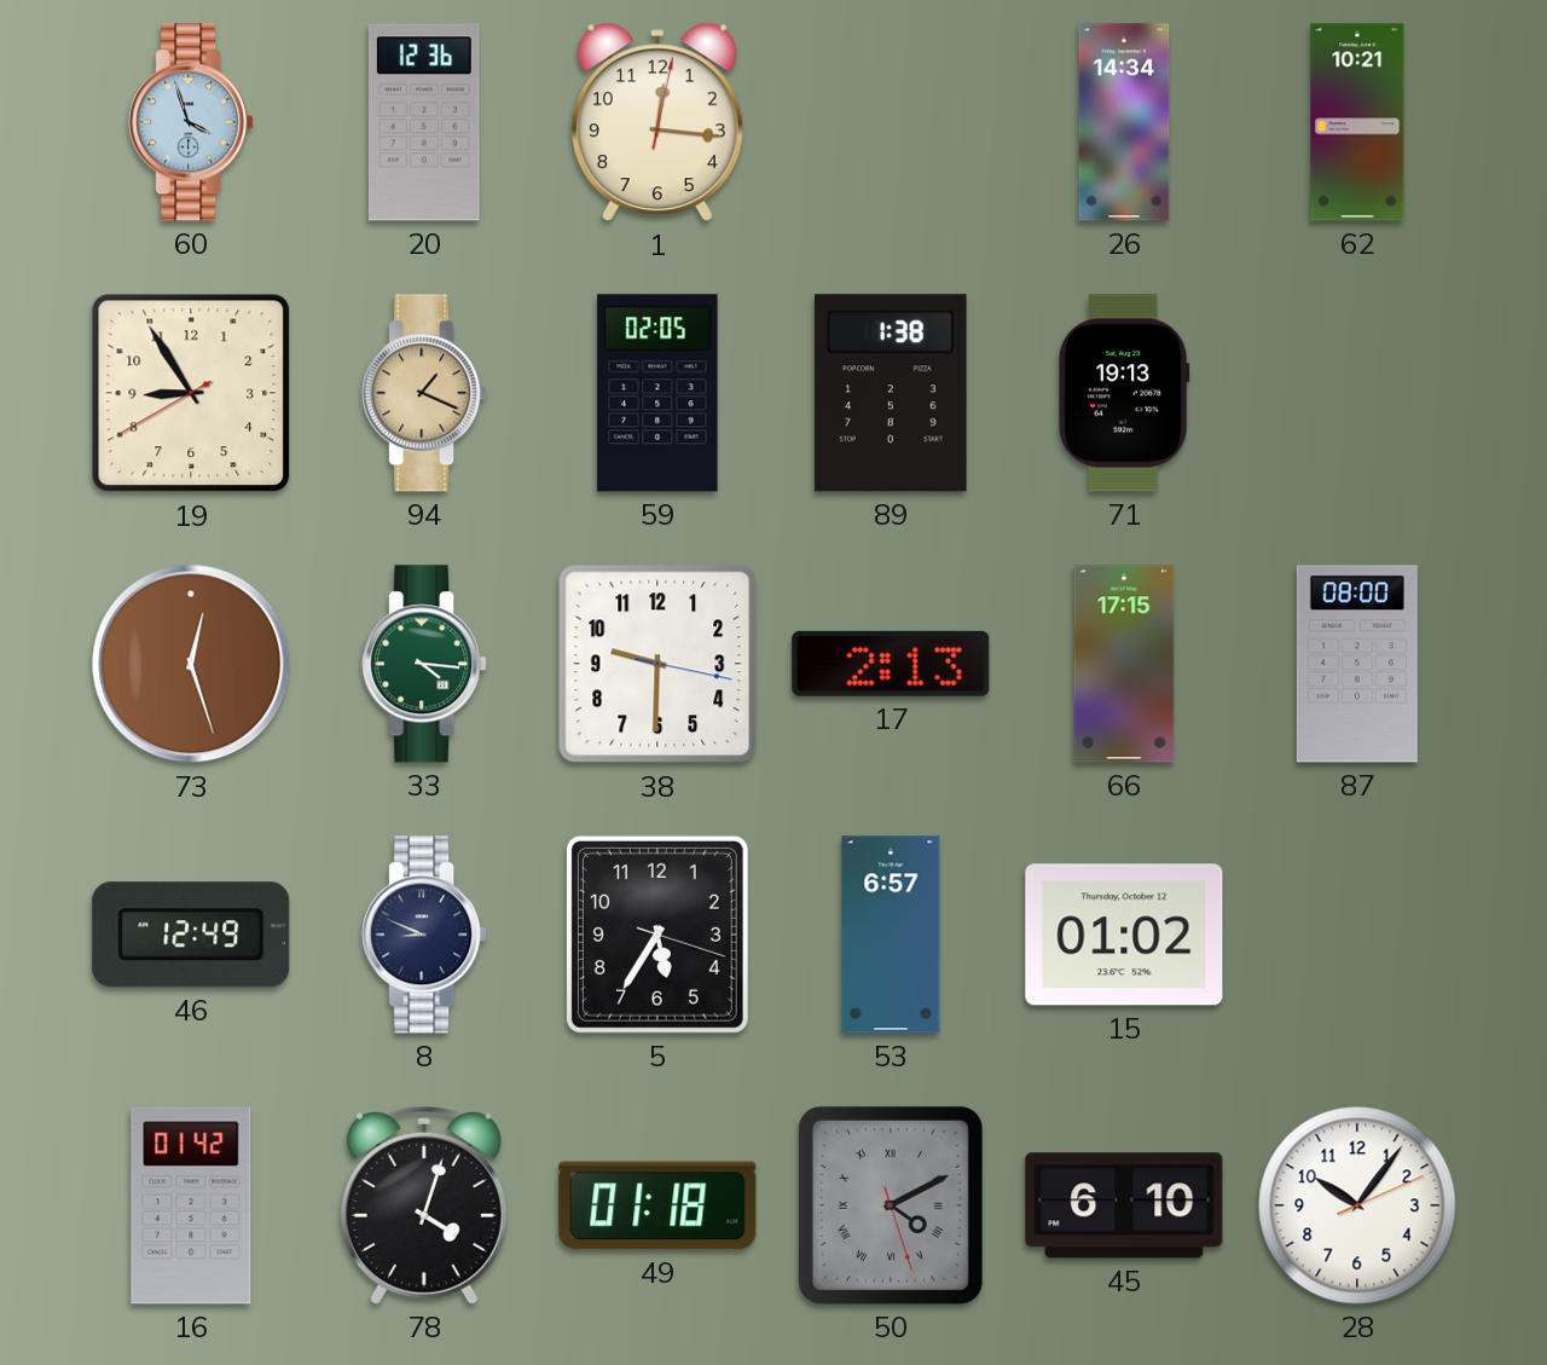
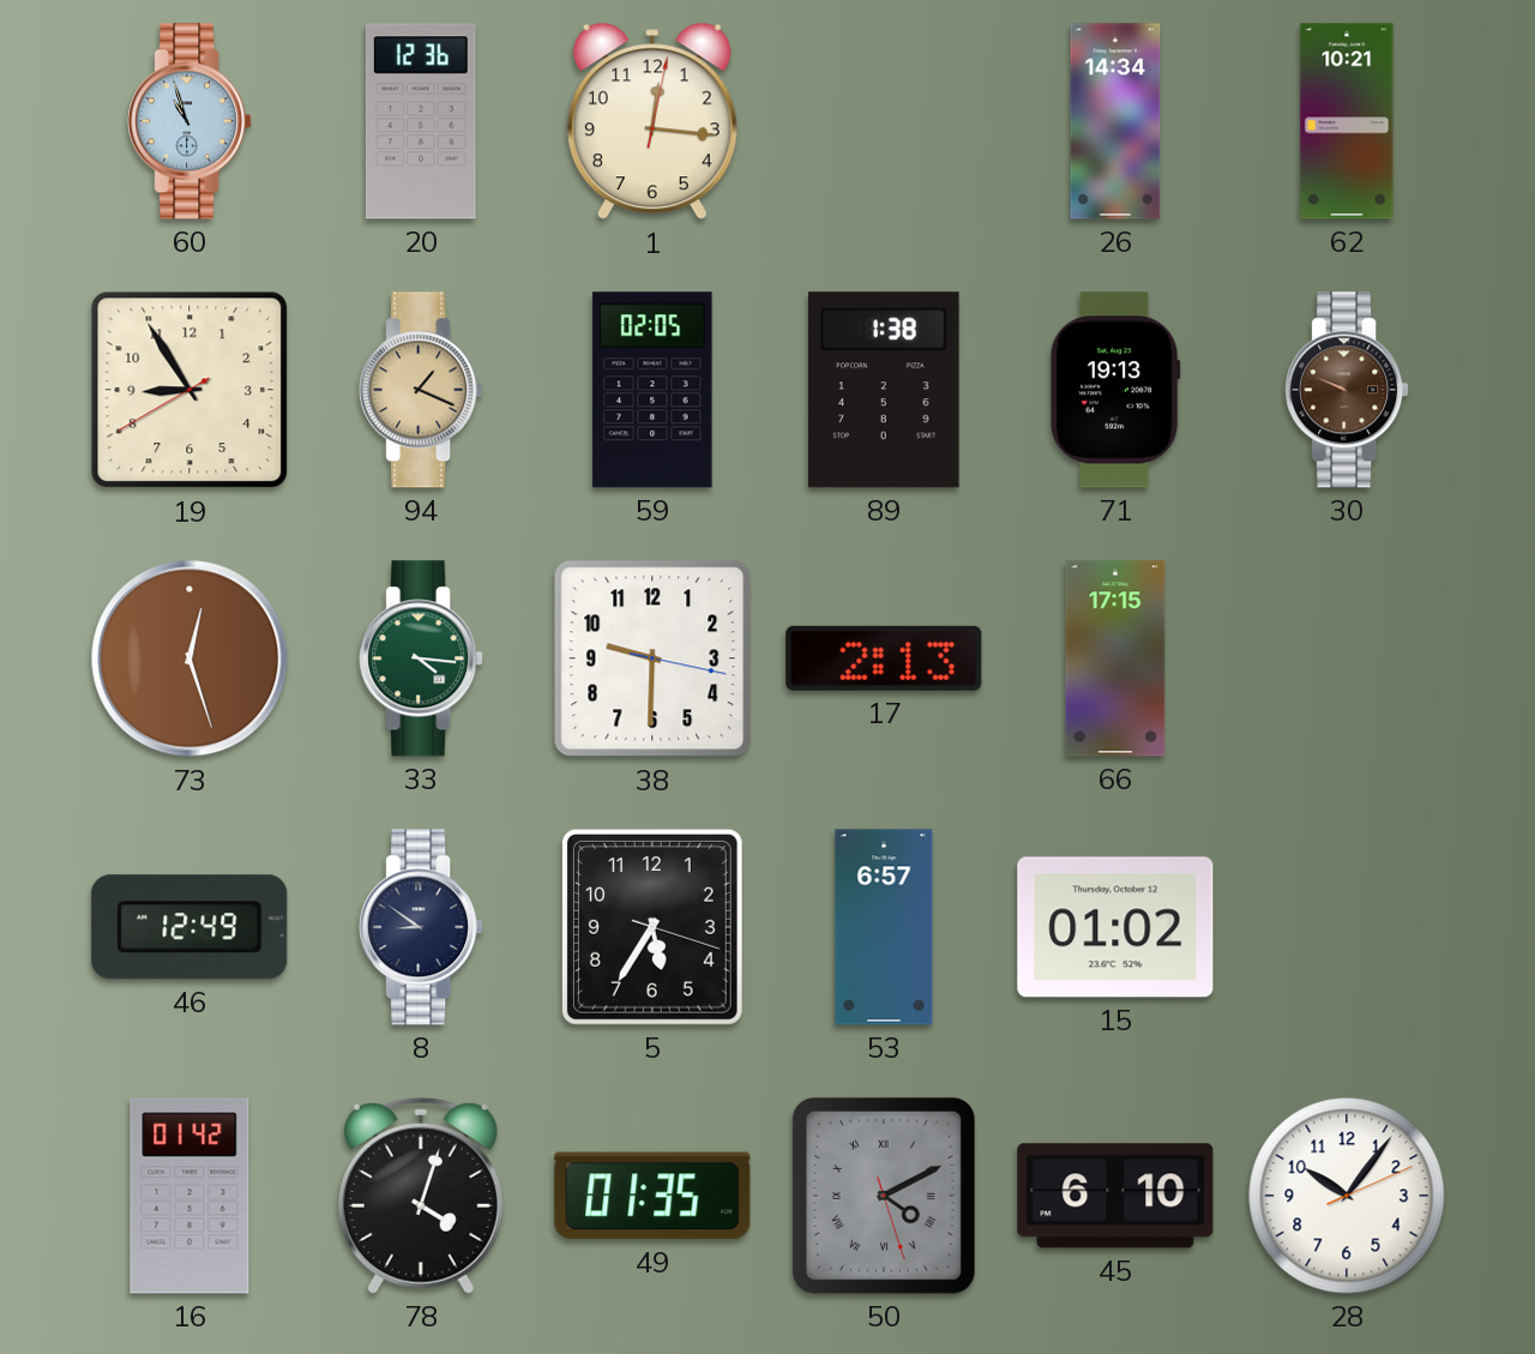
60: 3:57 -> 10:57 (189, 121)
30: none -> 9:49 (1347, 390)
87: 08:00 -> none (1357, 664)
8: 8:49 -> 8:51 (421, 927)
49: 01:18 -> 01:35 (652, 1196)
